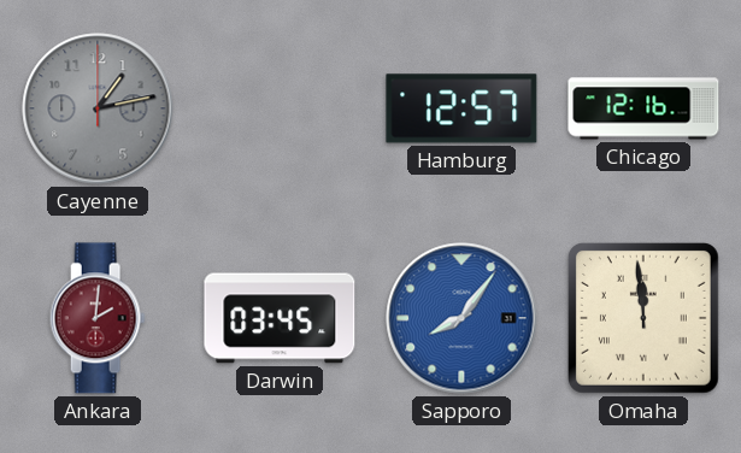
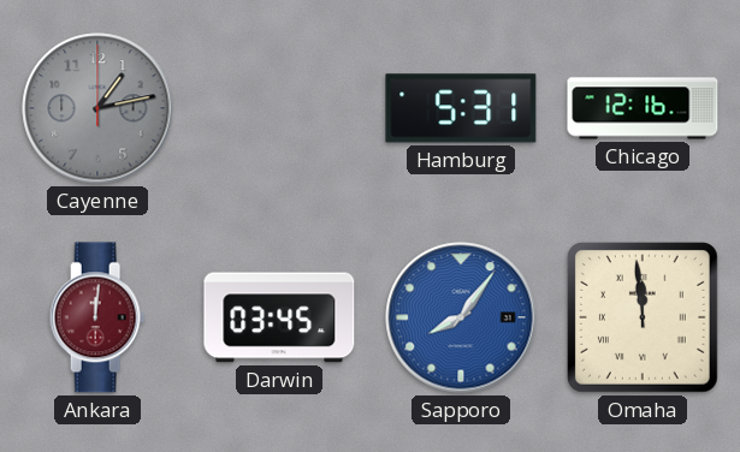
Hamburg: 12:57 -> 5:31 (461, 108)
Ankara: 2:01 -> 12:01 (97, 317)
